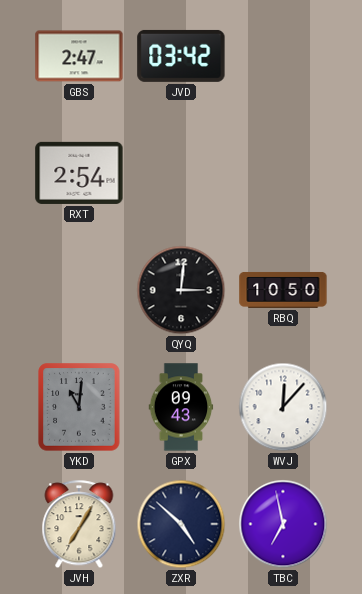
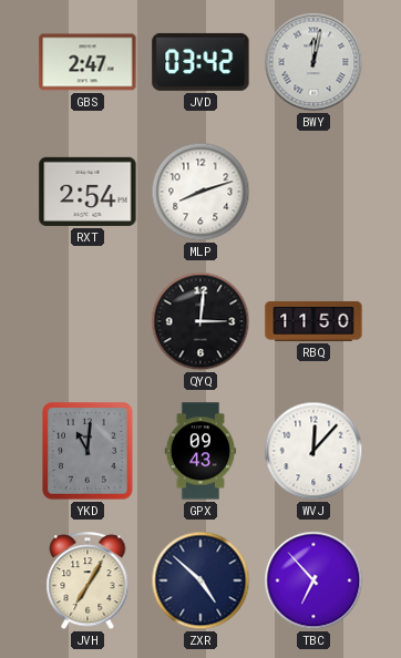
BWY: none -> 12:02 (313, 62)
MLP: none -> 8:12 (200, 192)
RBQ: 10:50 -> 11:50 (313, 321)
TBC: 6:58 -> 6:53 (313, 580)
